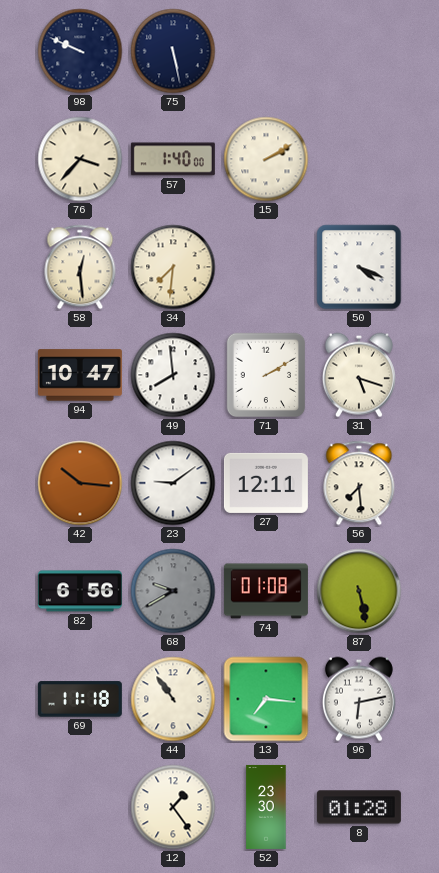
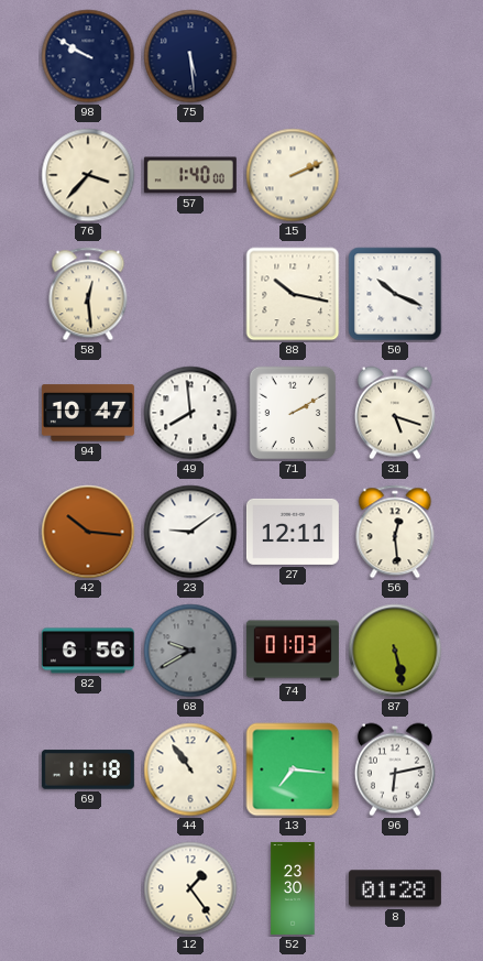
98: 9:49 -> 9:50 (88, 56)
75: 5:28 -> 5:29 (190, 56)
15: 2:10 -> 2:11 (293, 175)
34: 7:31 -> none (173, 267)
88: none -> 10:17 (293, 294)
50: 4:19 -> 10:19 (395, 294)
56: 7:29 -> 12:29 (395, 532)
74: 01:08 -> 01:03 (293, 651)
